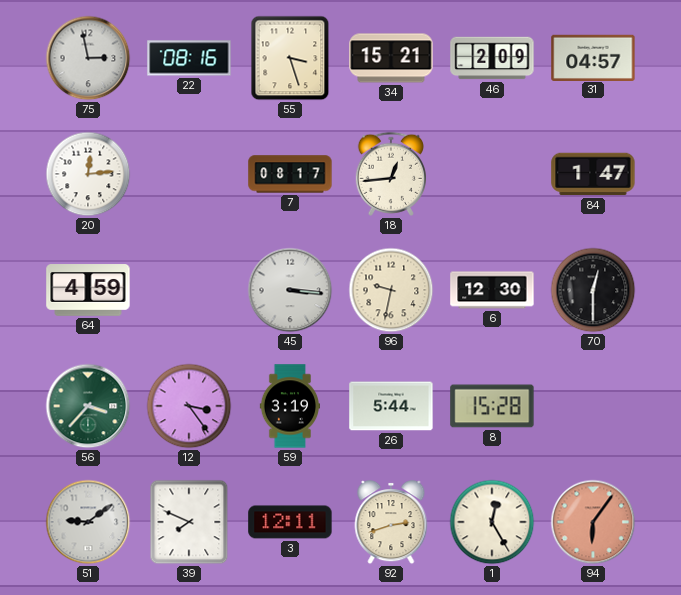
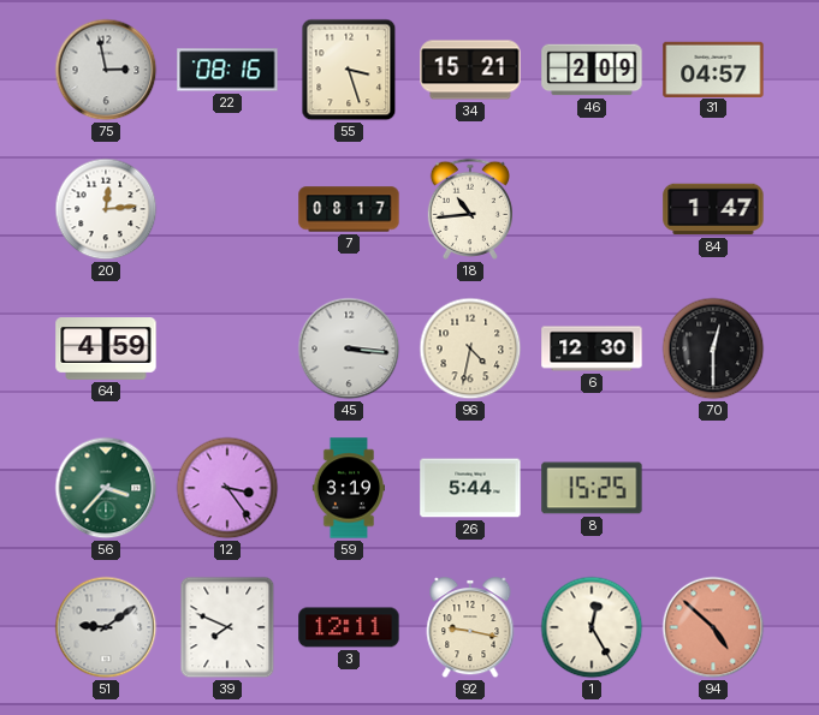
18: 12:44 -> 10:44 (469, 209)
96: 9:32 -> 4:32 (470, 348)
8: 15:28 -> 15:25 (592, 488)
92: 2:42 -> 9:17 (470, 627)
94: 6:06 -> 4:52 (713, 627)
